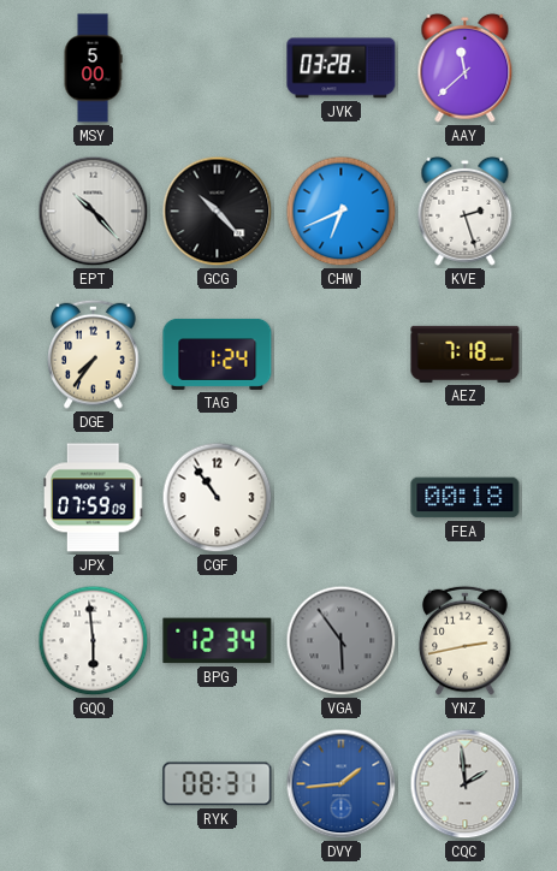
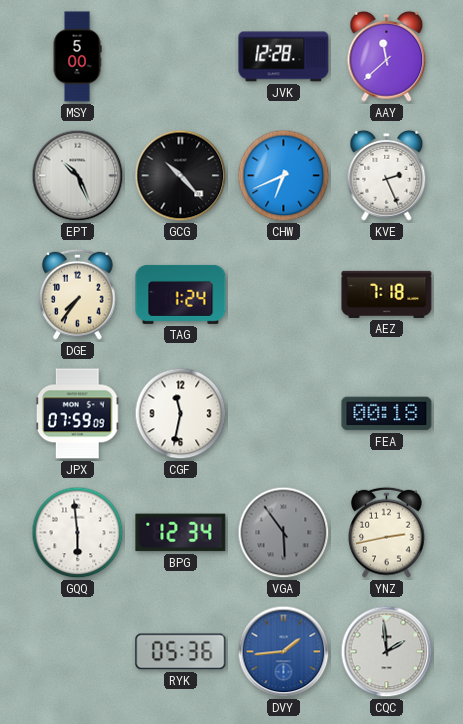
JVK: 03:28 -> 12:28 (284, 57)
EPT: 10:23 -> 10:26 (78, 176)
KVE: 2:27 -> 2:26 (387, 175)
CGF: 10:54 -> 11:32 (181, 414)
RYK: 08:31 -> 05:36 (181, 652)
